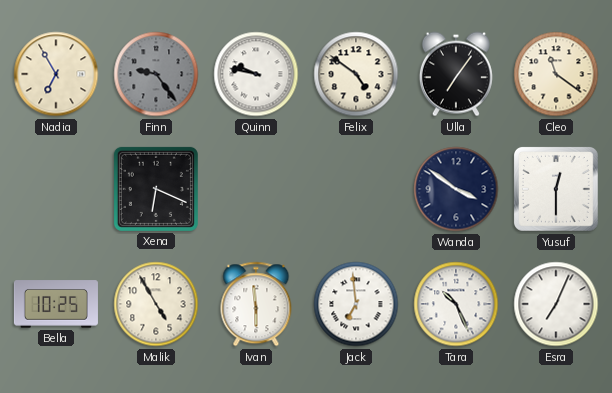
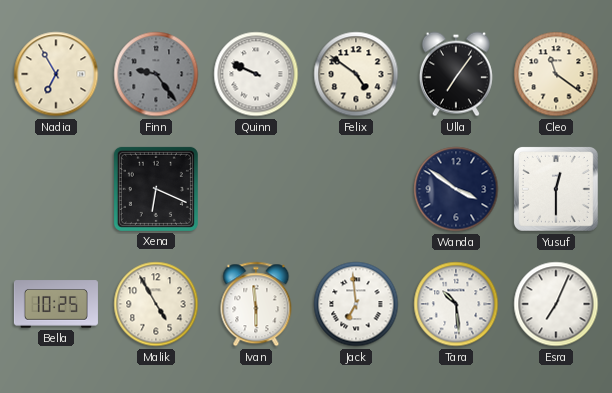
Quinn: 9:47 -> 9:49 (256, 74)
Tara: 10:26 -> 10:29 (456, 304)
